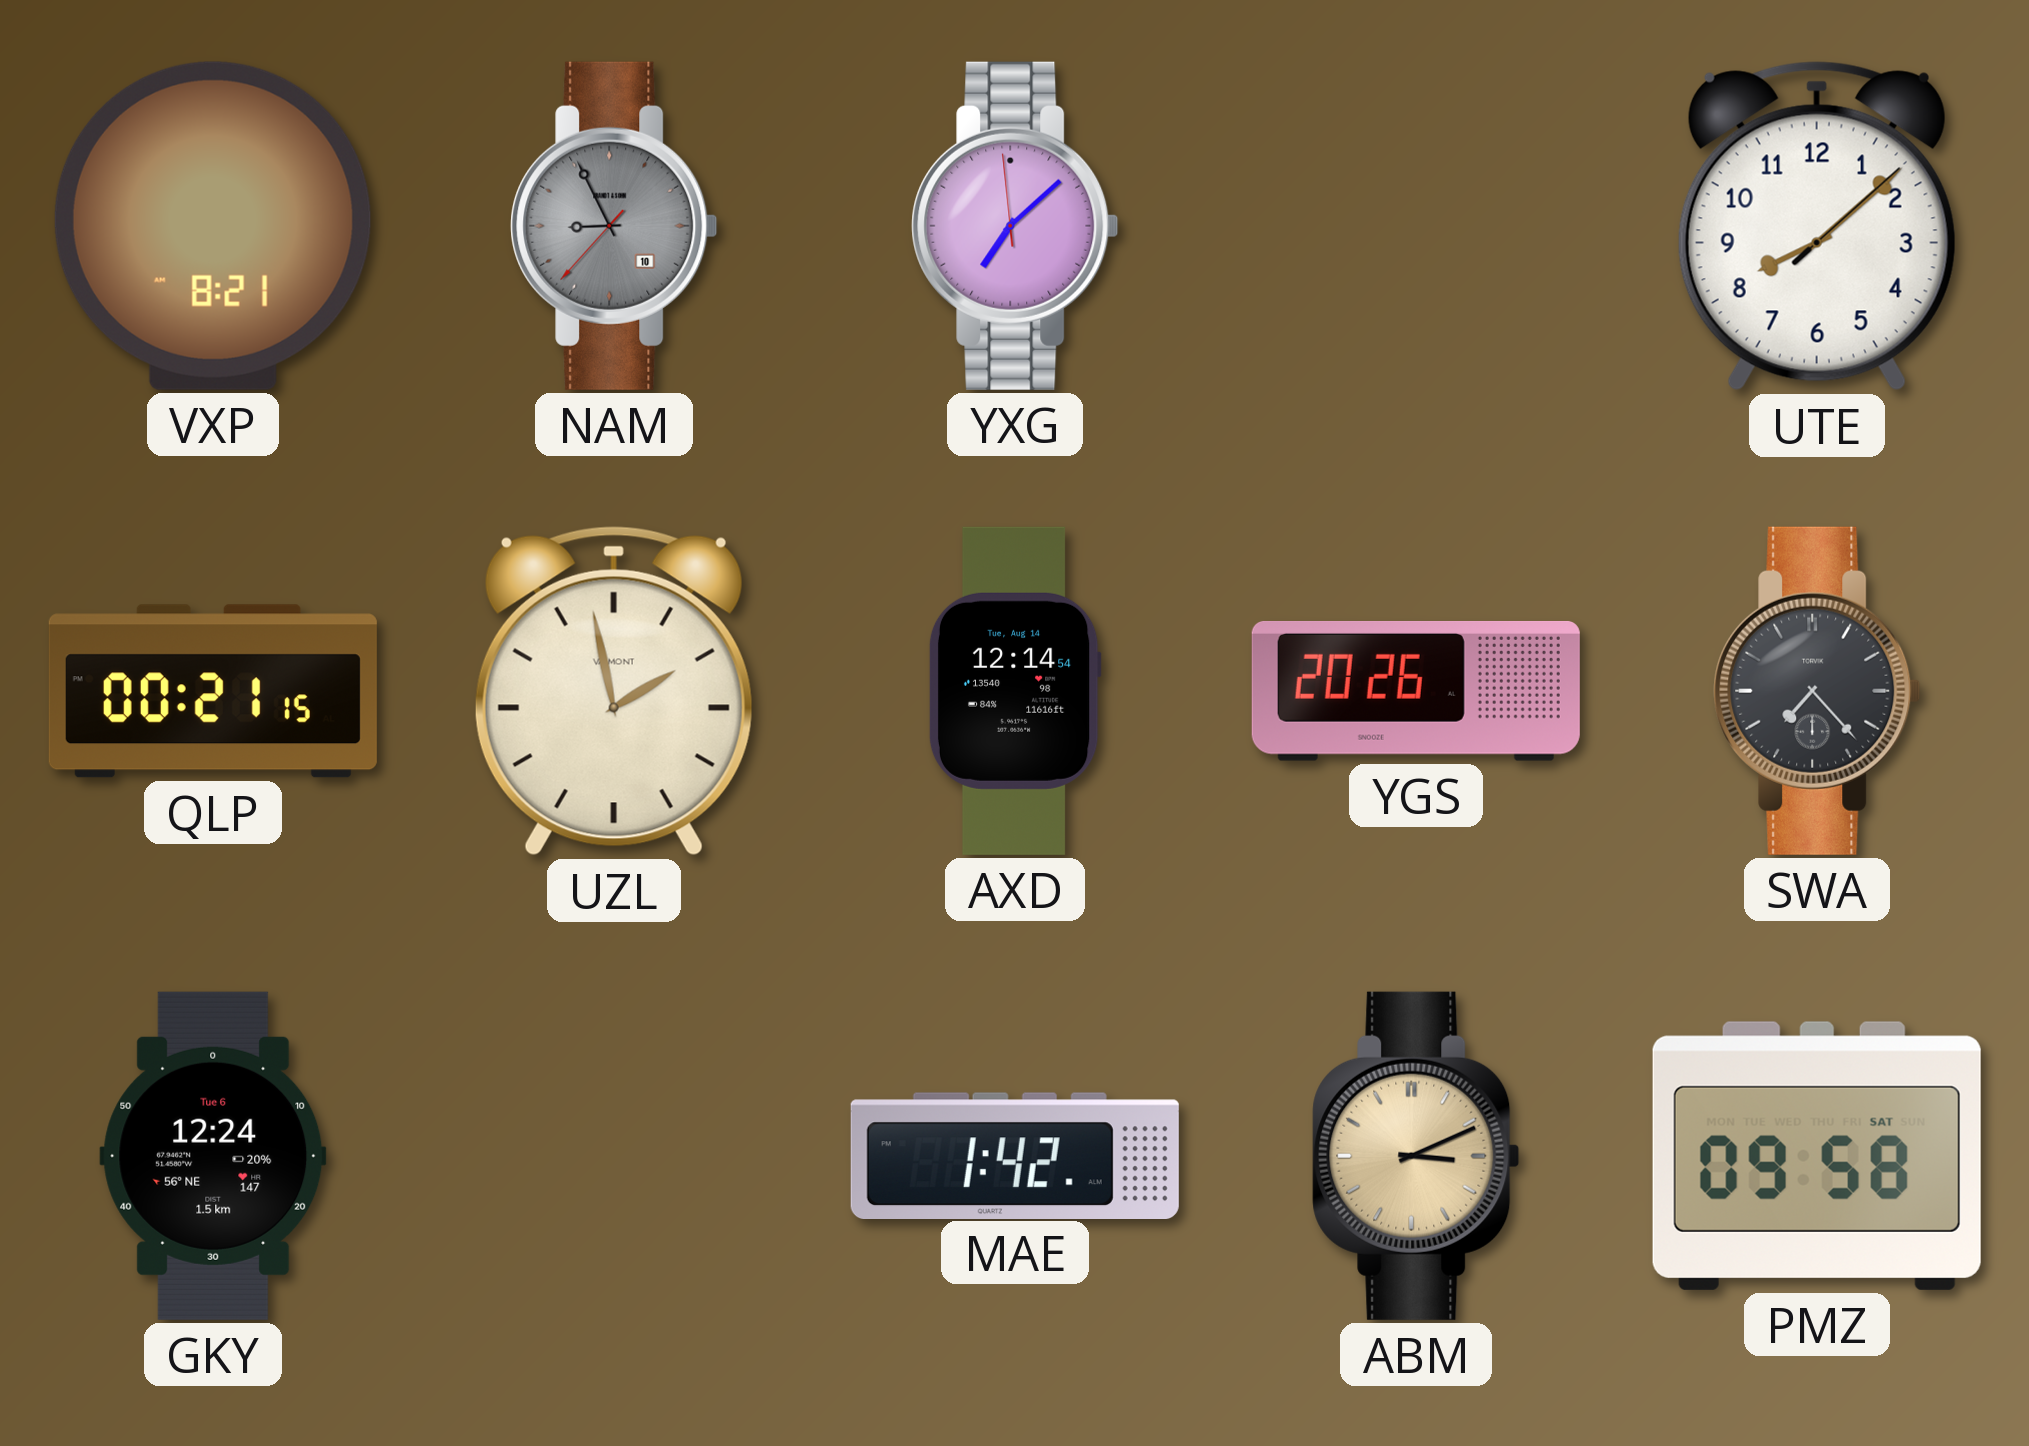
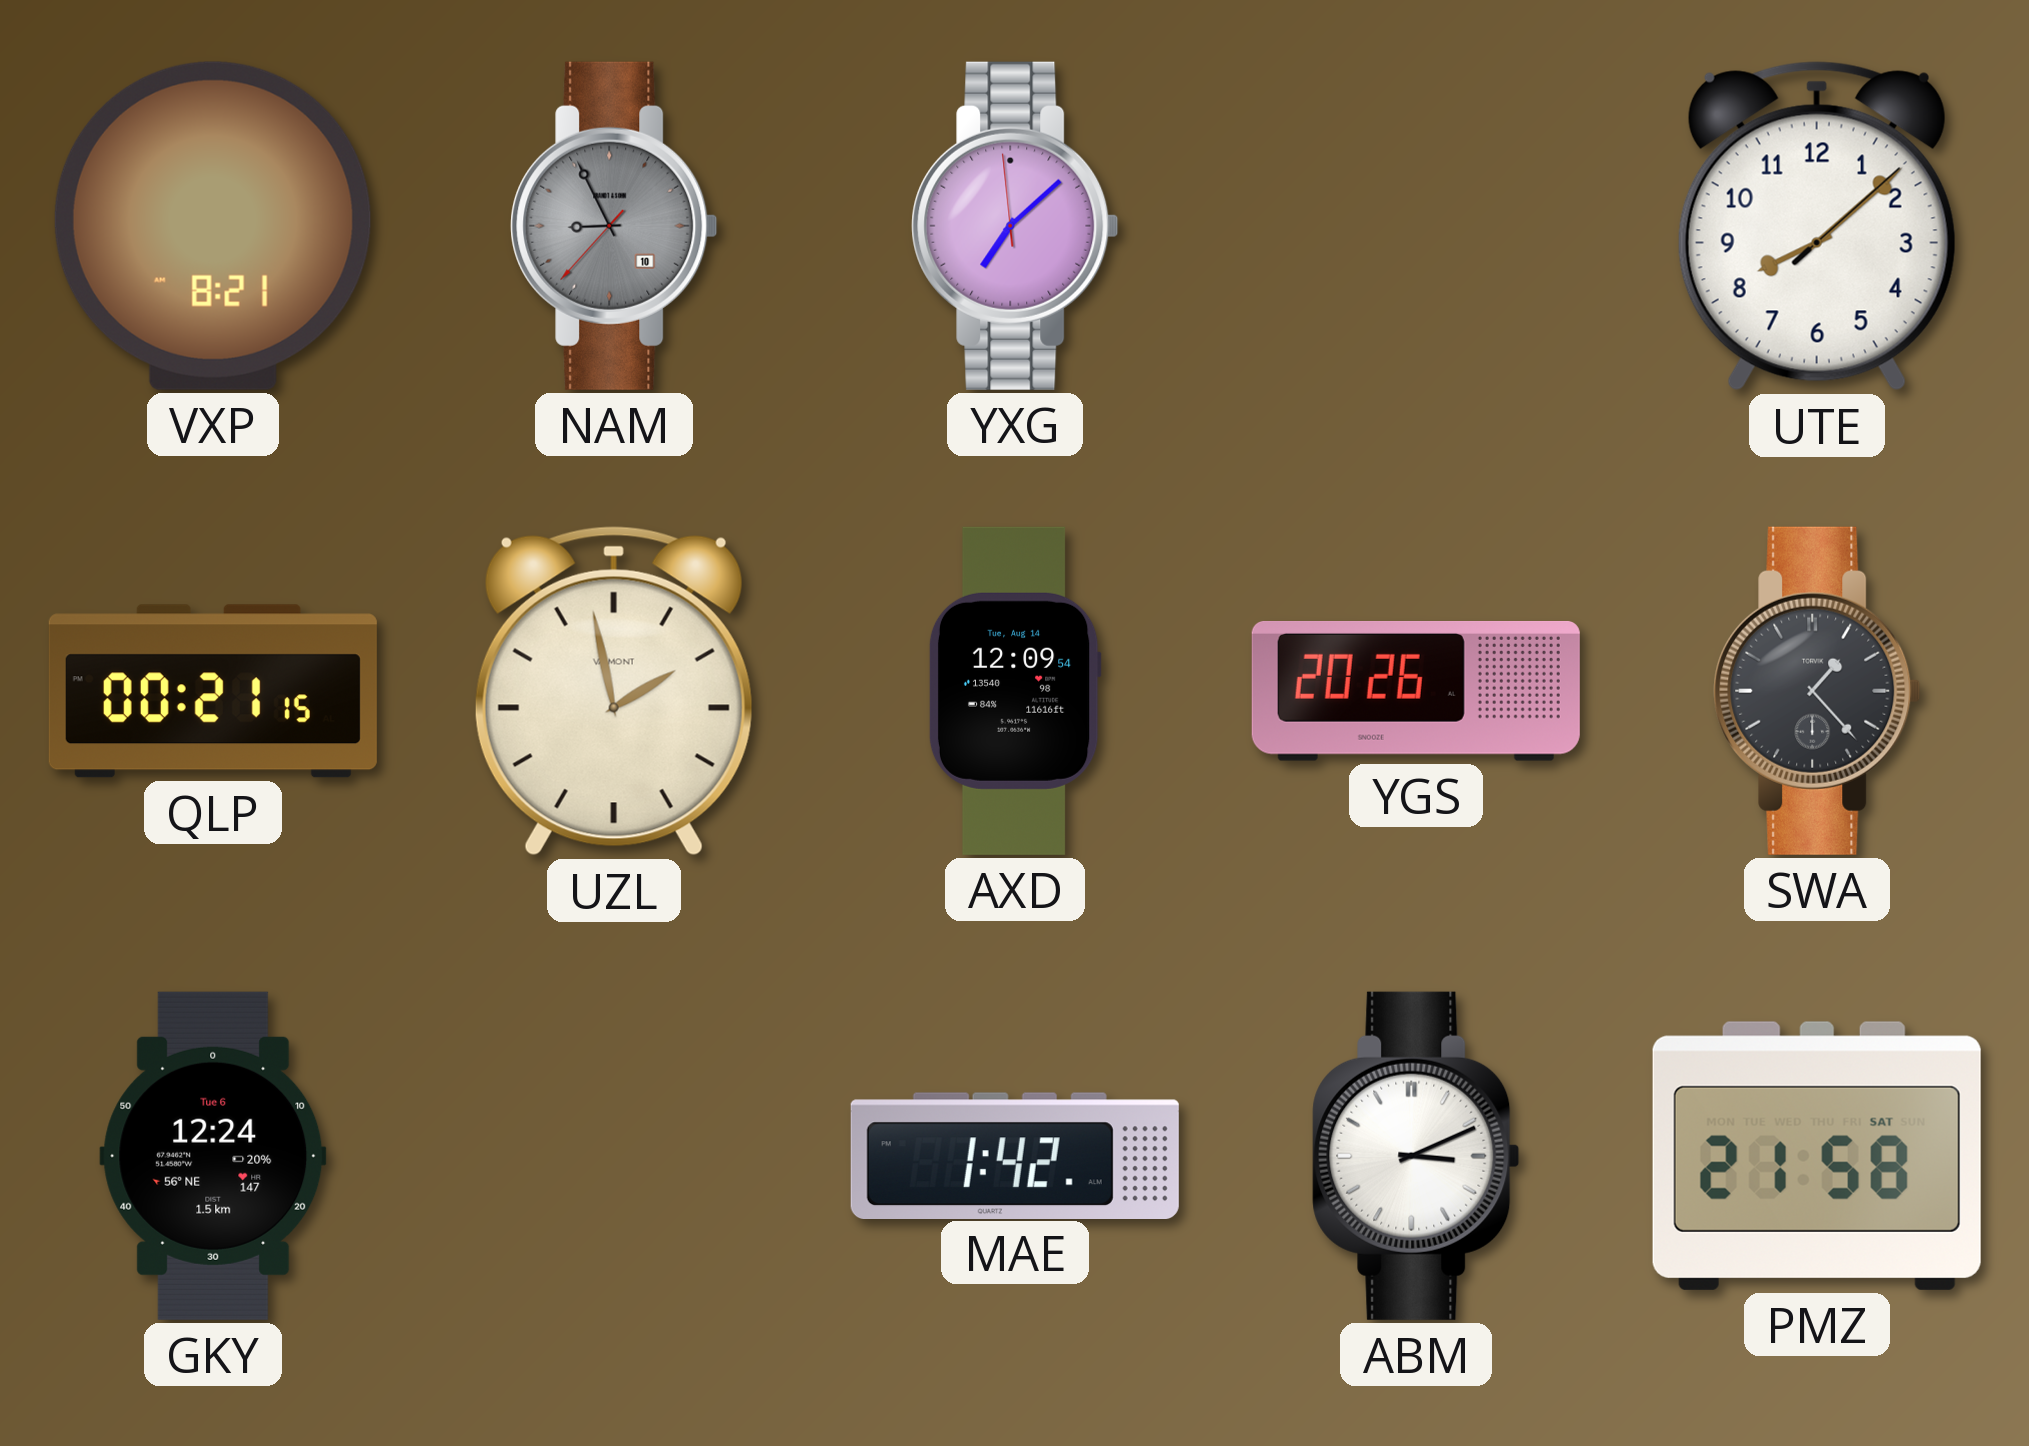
AXD: 12:14 -> 12:09 (1015, 691)
SWA: 7:23 -> 1:23 (1817, 691)
ABM dial: champagne -> white (1416, 1156)
PMZ: 09:58 -> 21:58 (1817, 1156)
